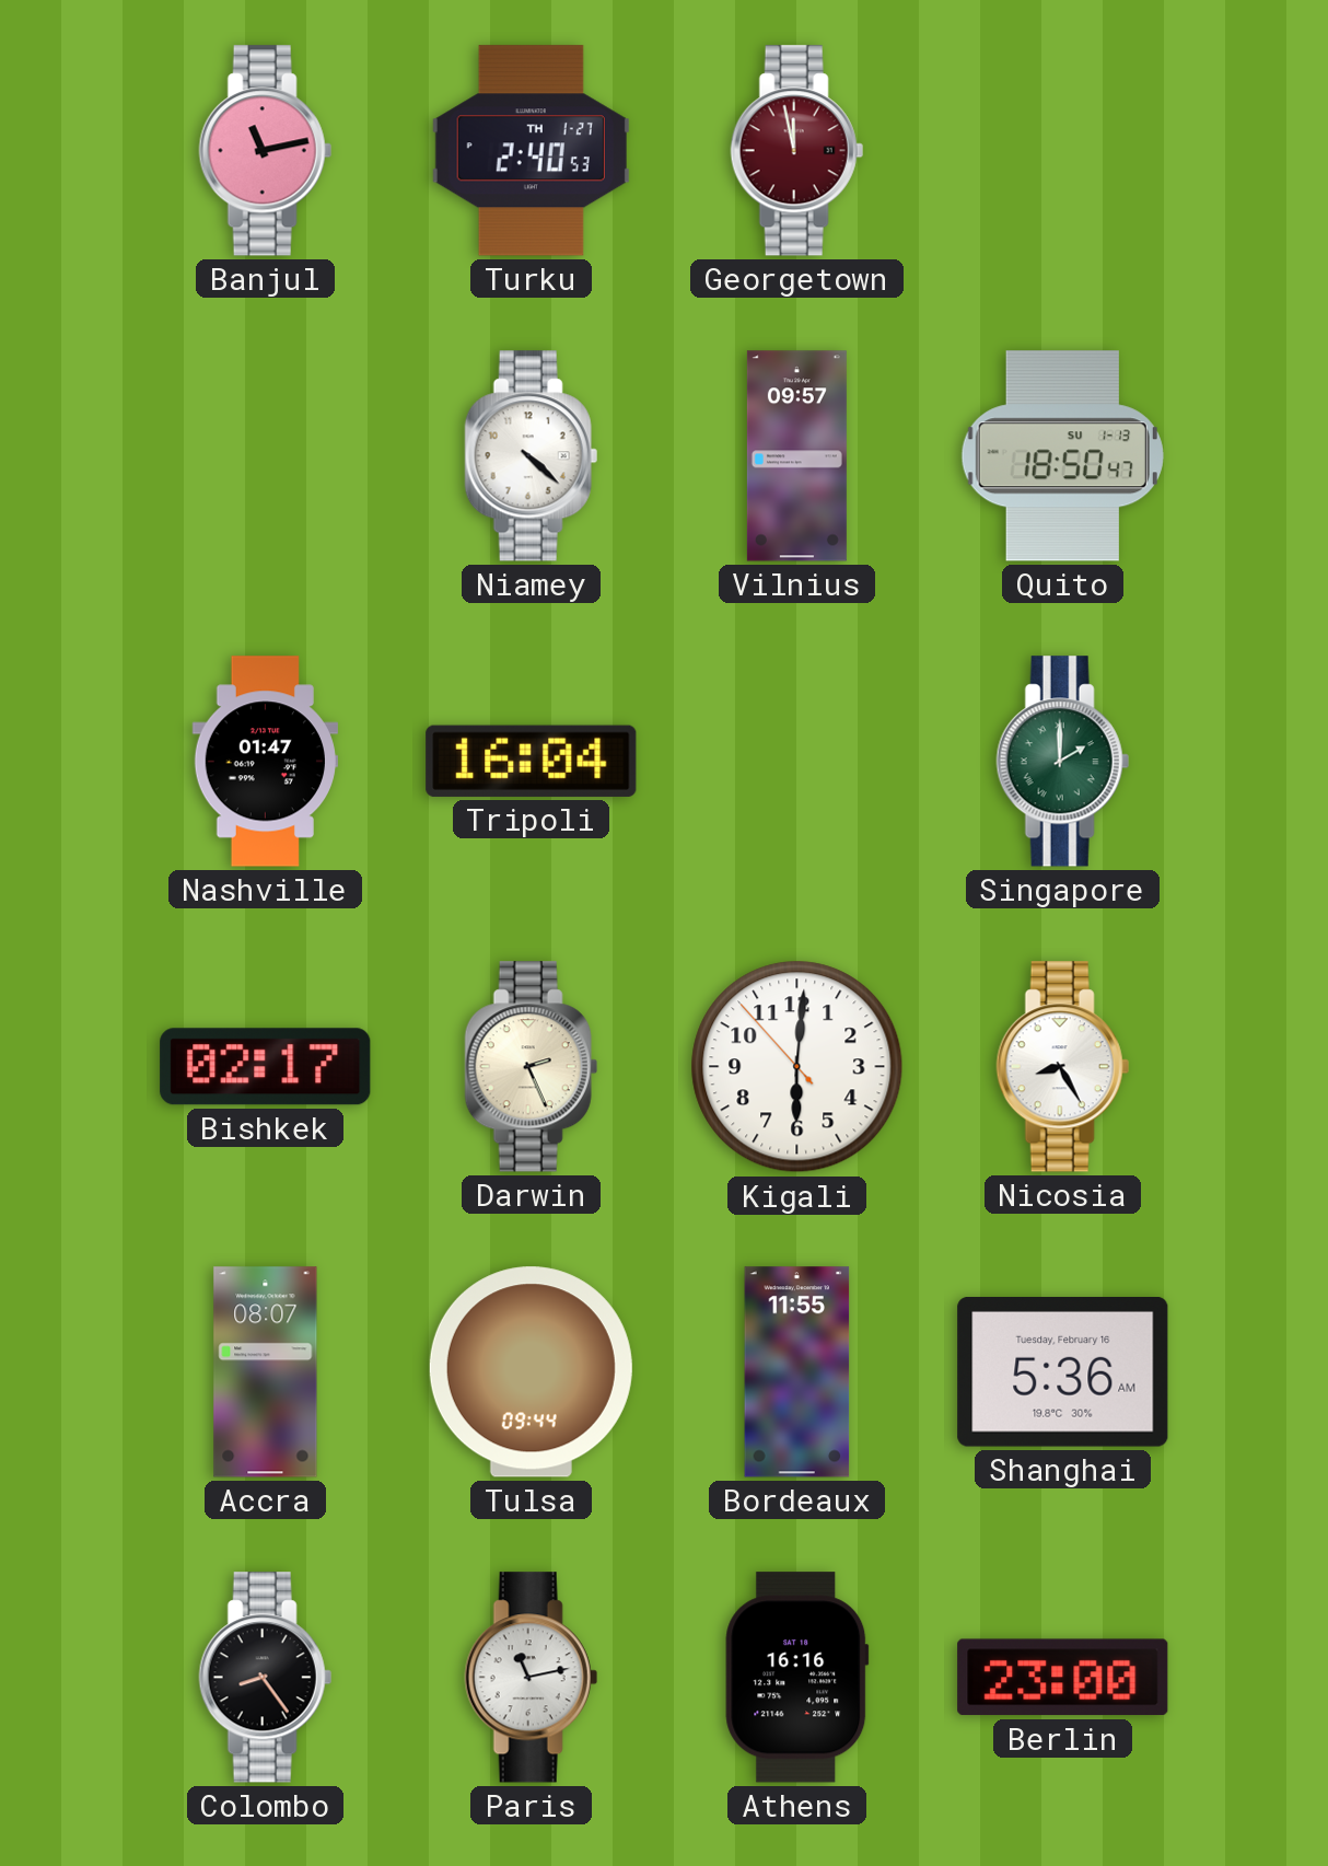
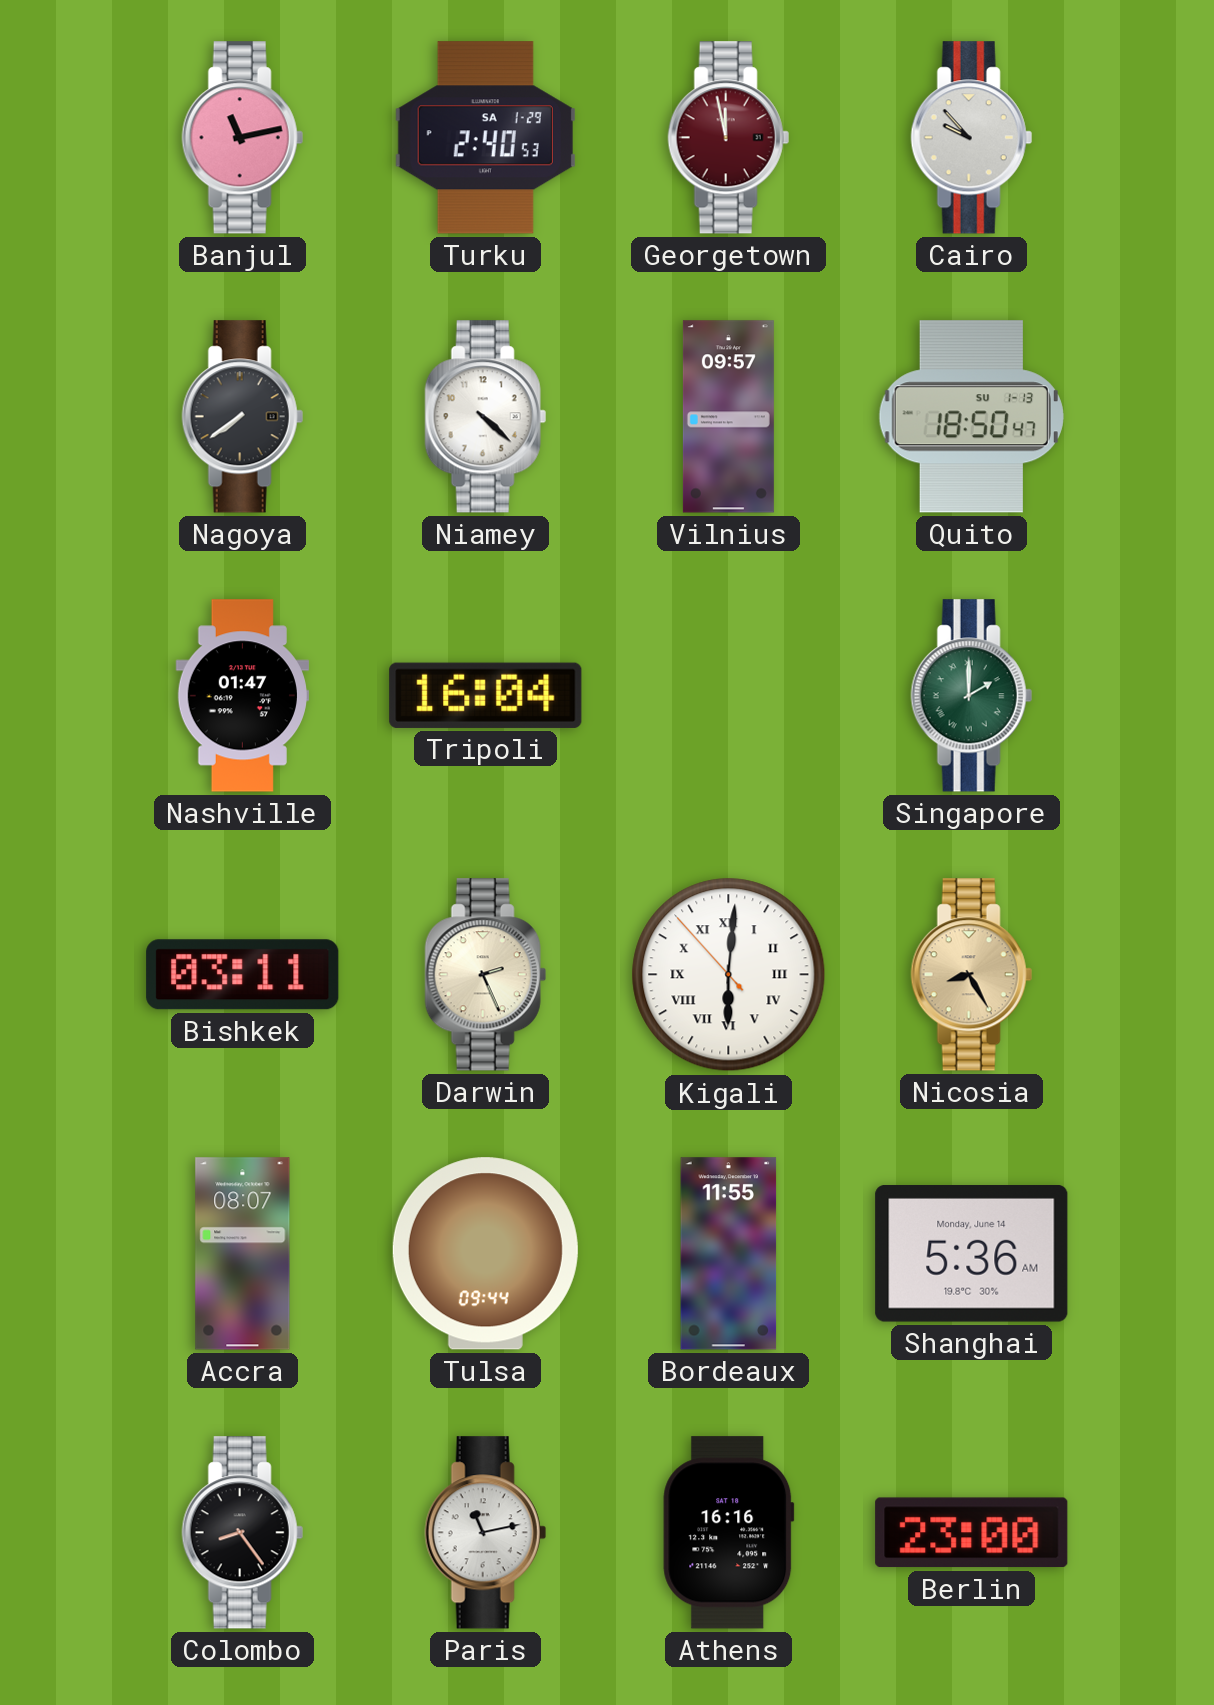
Turku date: TH 1-27 -> SA 1-29 (485, 138)
Cairo: none -> 9:53 (971, 138)
Nagoya: none -> 7:39 (242, 417)
Bishkek: 02:17 -> 03:11 (243, 975)
Kigali numerals: Arabic -> Roman (729, 975)
Nicosia dial: white -> champagne (971, 975)
Shanghai date: Tuesday, February 16 -> Monday, June 14 (972, 1254)
